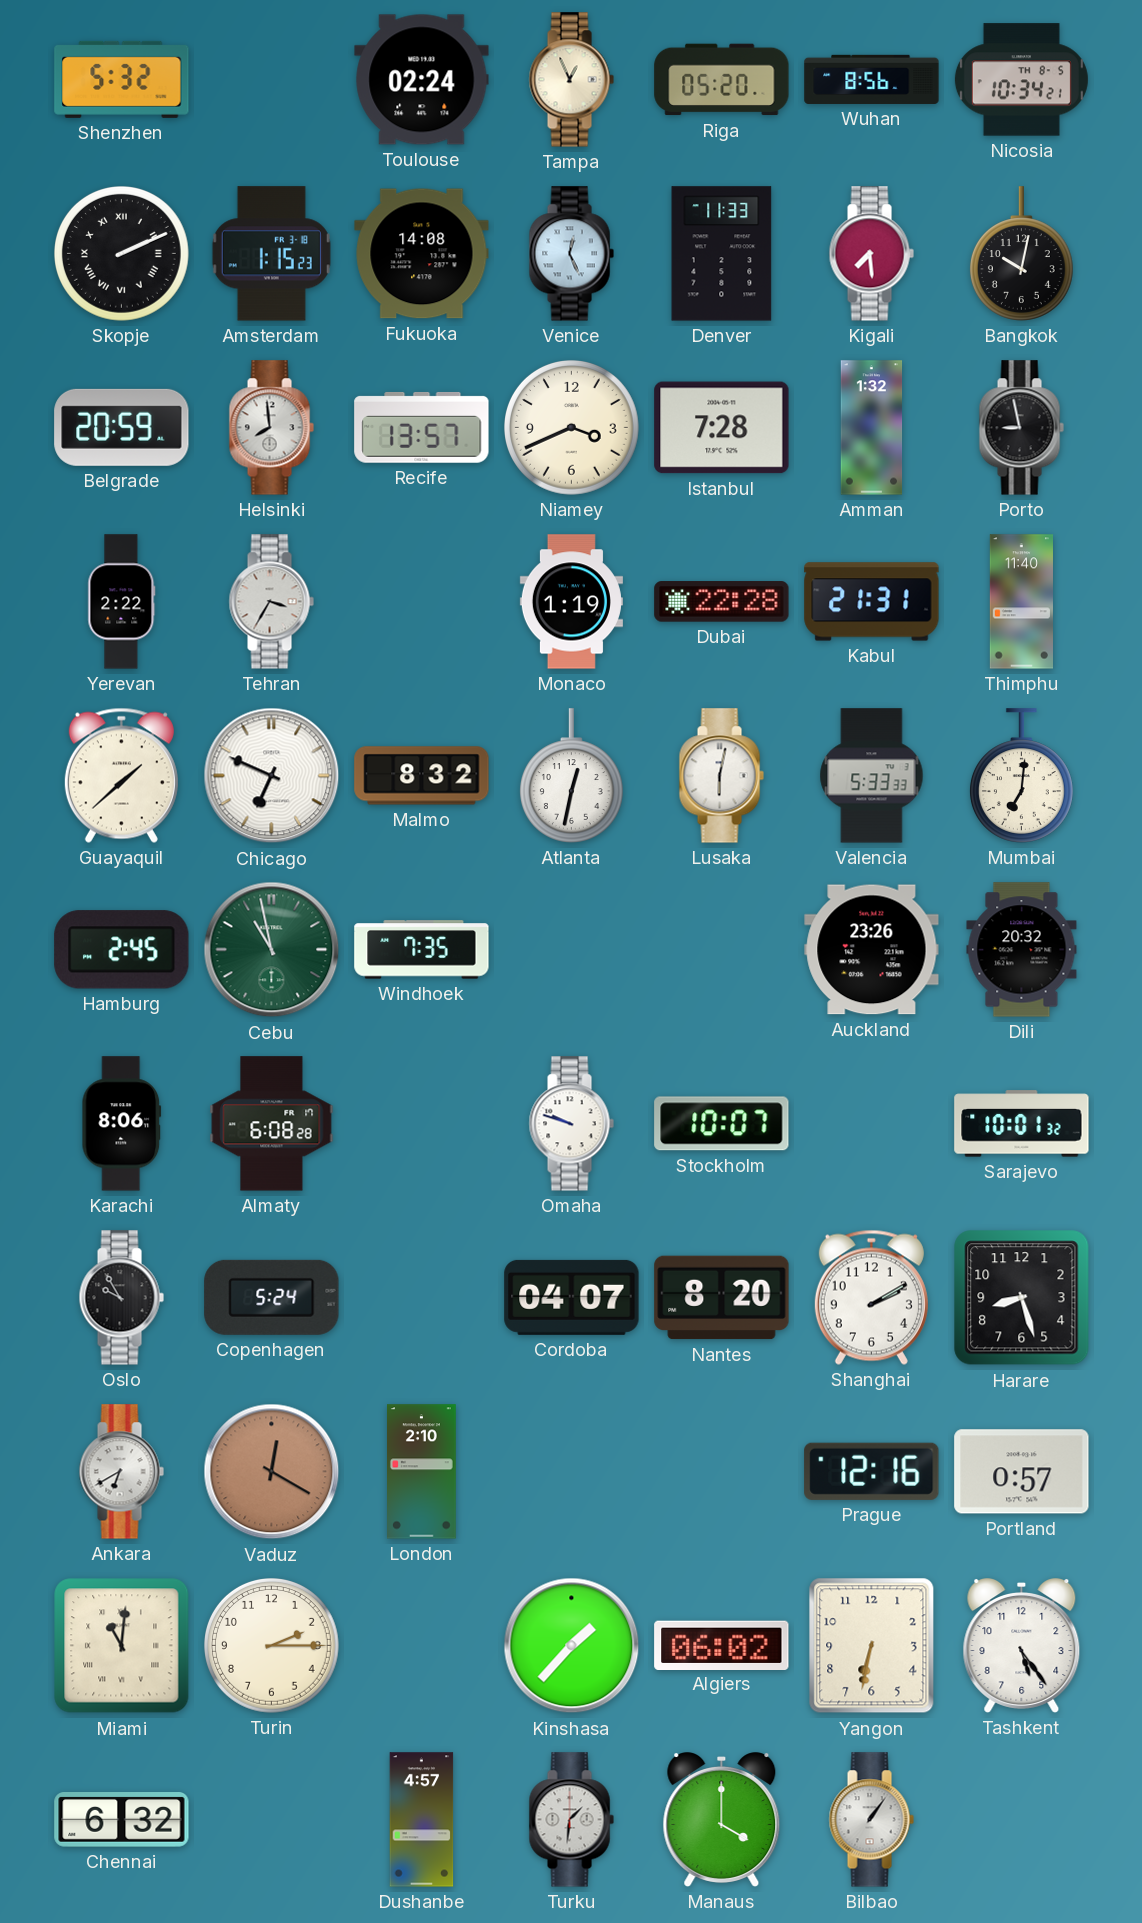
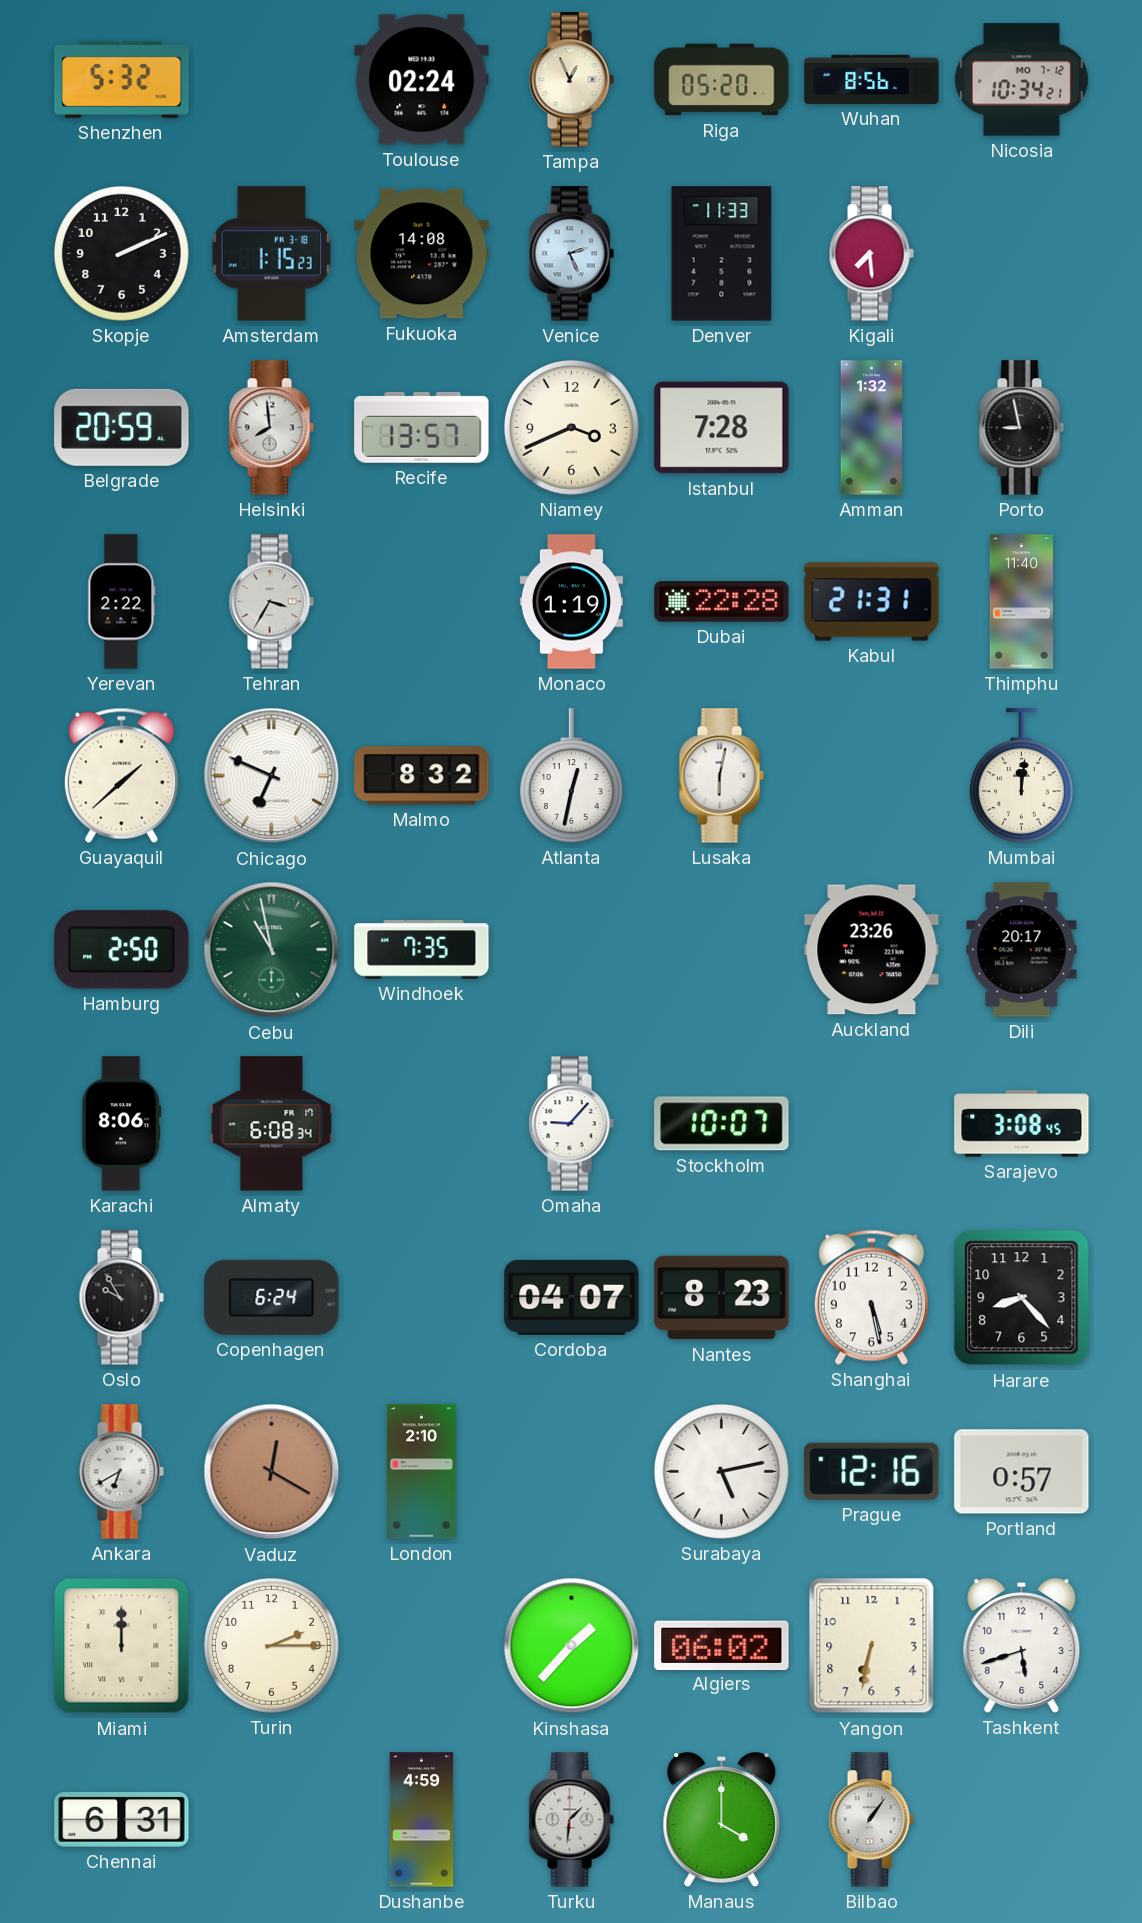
Nicosia date: TH 8-5 -> MO 7-12 (1021, 80)
Skopje numerals: Roman -> Arabic (122, 254)
Venice: 12:26 -> 2:26 (571, 254)
Bangkok: 10:02 -> none (1021, 254)
Valencia: 5:33 -> none (872, 776)
Mumbai: 7:01 -> 12:01 (1021, 776)
Hamburg: 2:45 -> 2:50 (122, 950)
Dili: 20:32 -> 20:17 (1022, 950)
Almaty: 6:08:28 -> 6:08:34 (272, 1124)
Omaha: 9:48 -> 9:07 (571, 1124)
Sarajevo: 10:01 -> 3:08 (1022, 1124)
Copenhagen: 5:24 -> 6:24 (272, 1297)
Nantes: 8:20 -> 8:23 (722, 1298)
Shanghai: 2:10 -> 5:28 (871, 1297)
Harare: 8:27 -> 8:23 (1022, 1298)
Surabaya: none -> 5:13 (722, 1472)
Miami: 11:01 -> 12:00 (122, 1646)
Tashkent: 5:24 -> 5:42 (1022, 1646)
Chennai: 6:32 -> 6:31 (122, 1820)
Dushanbe: 4:57 -> 4:59 (422, 1820)
